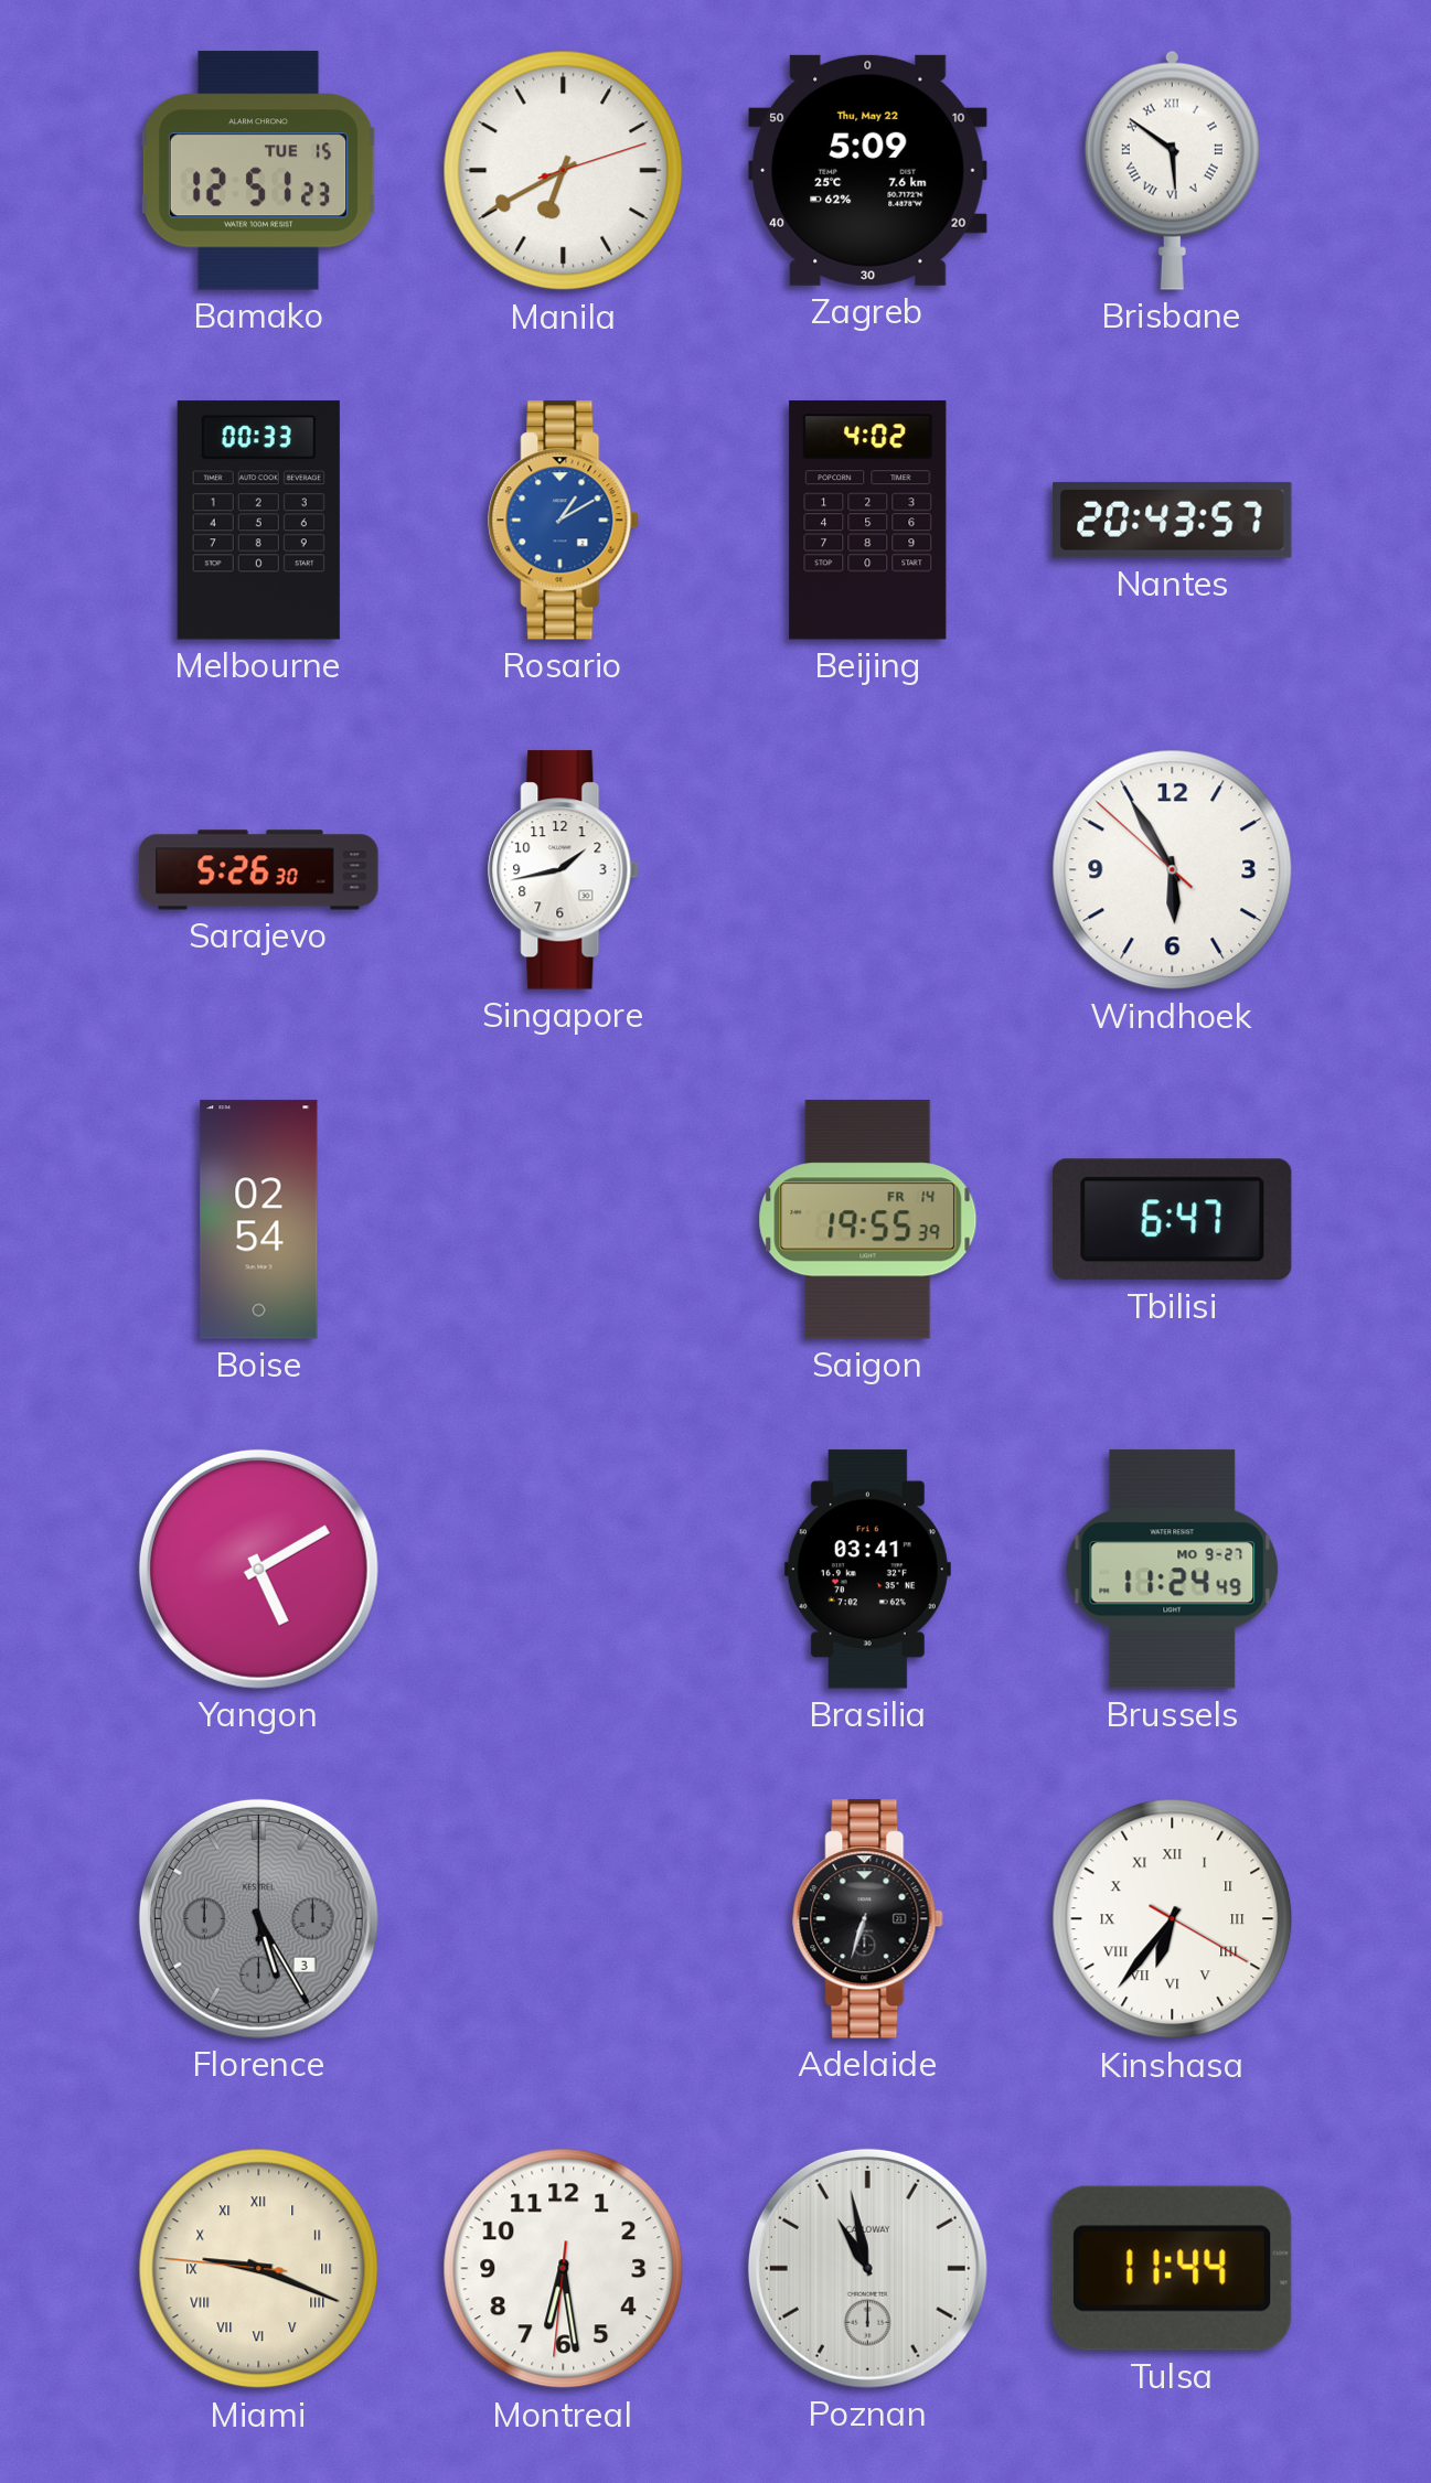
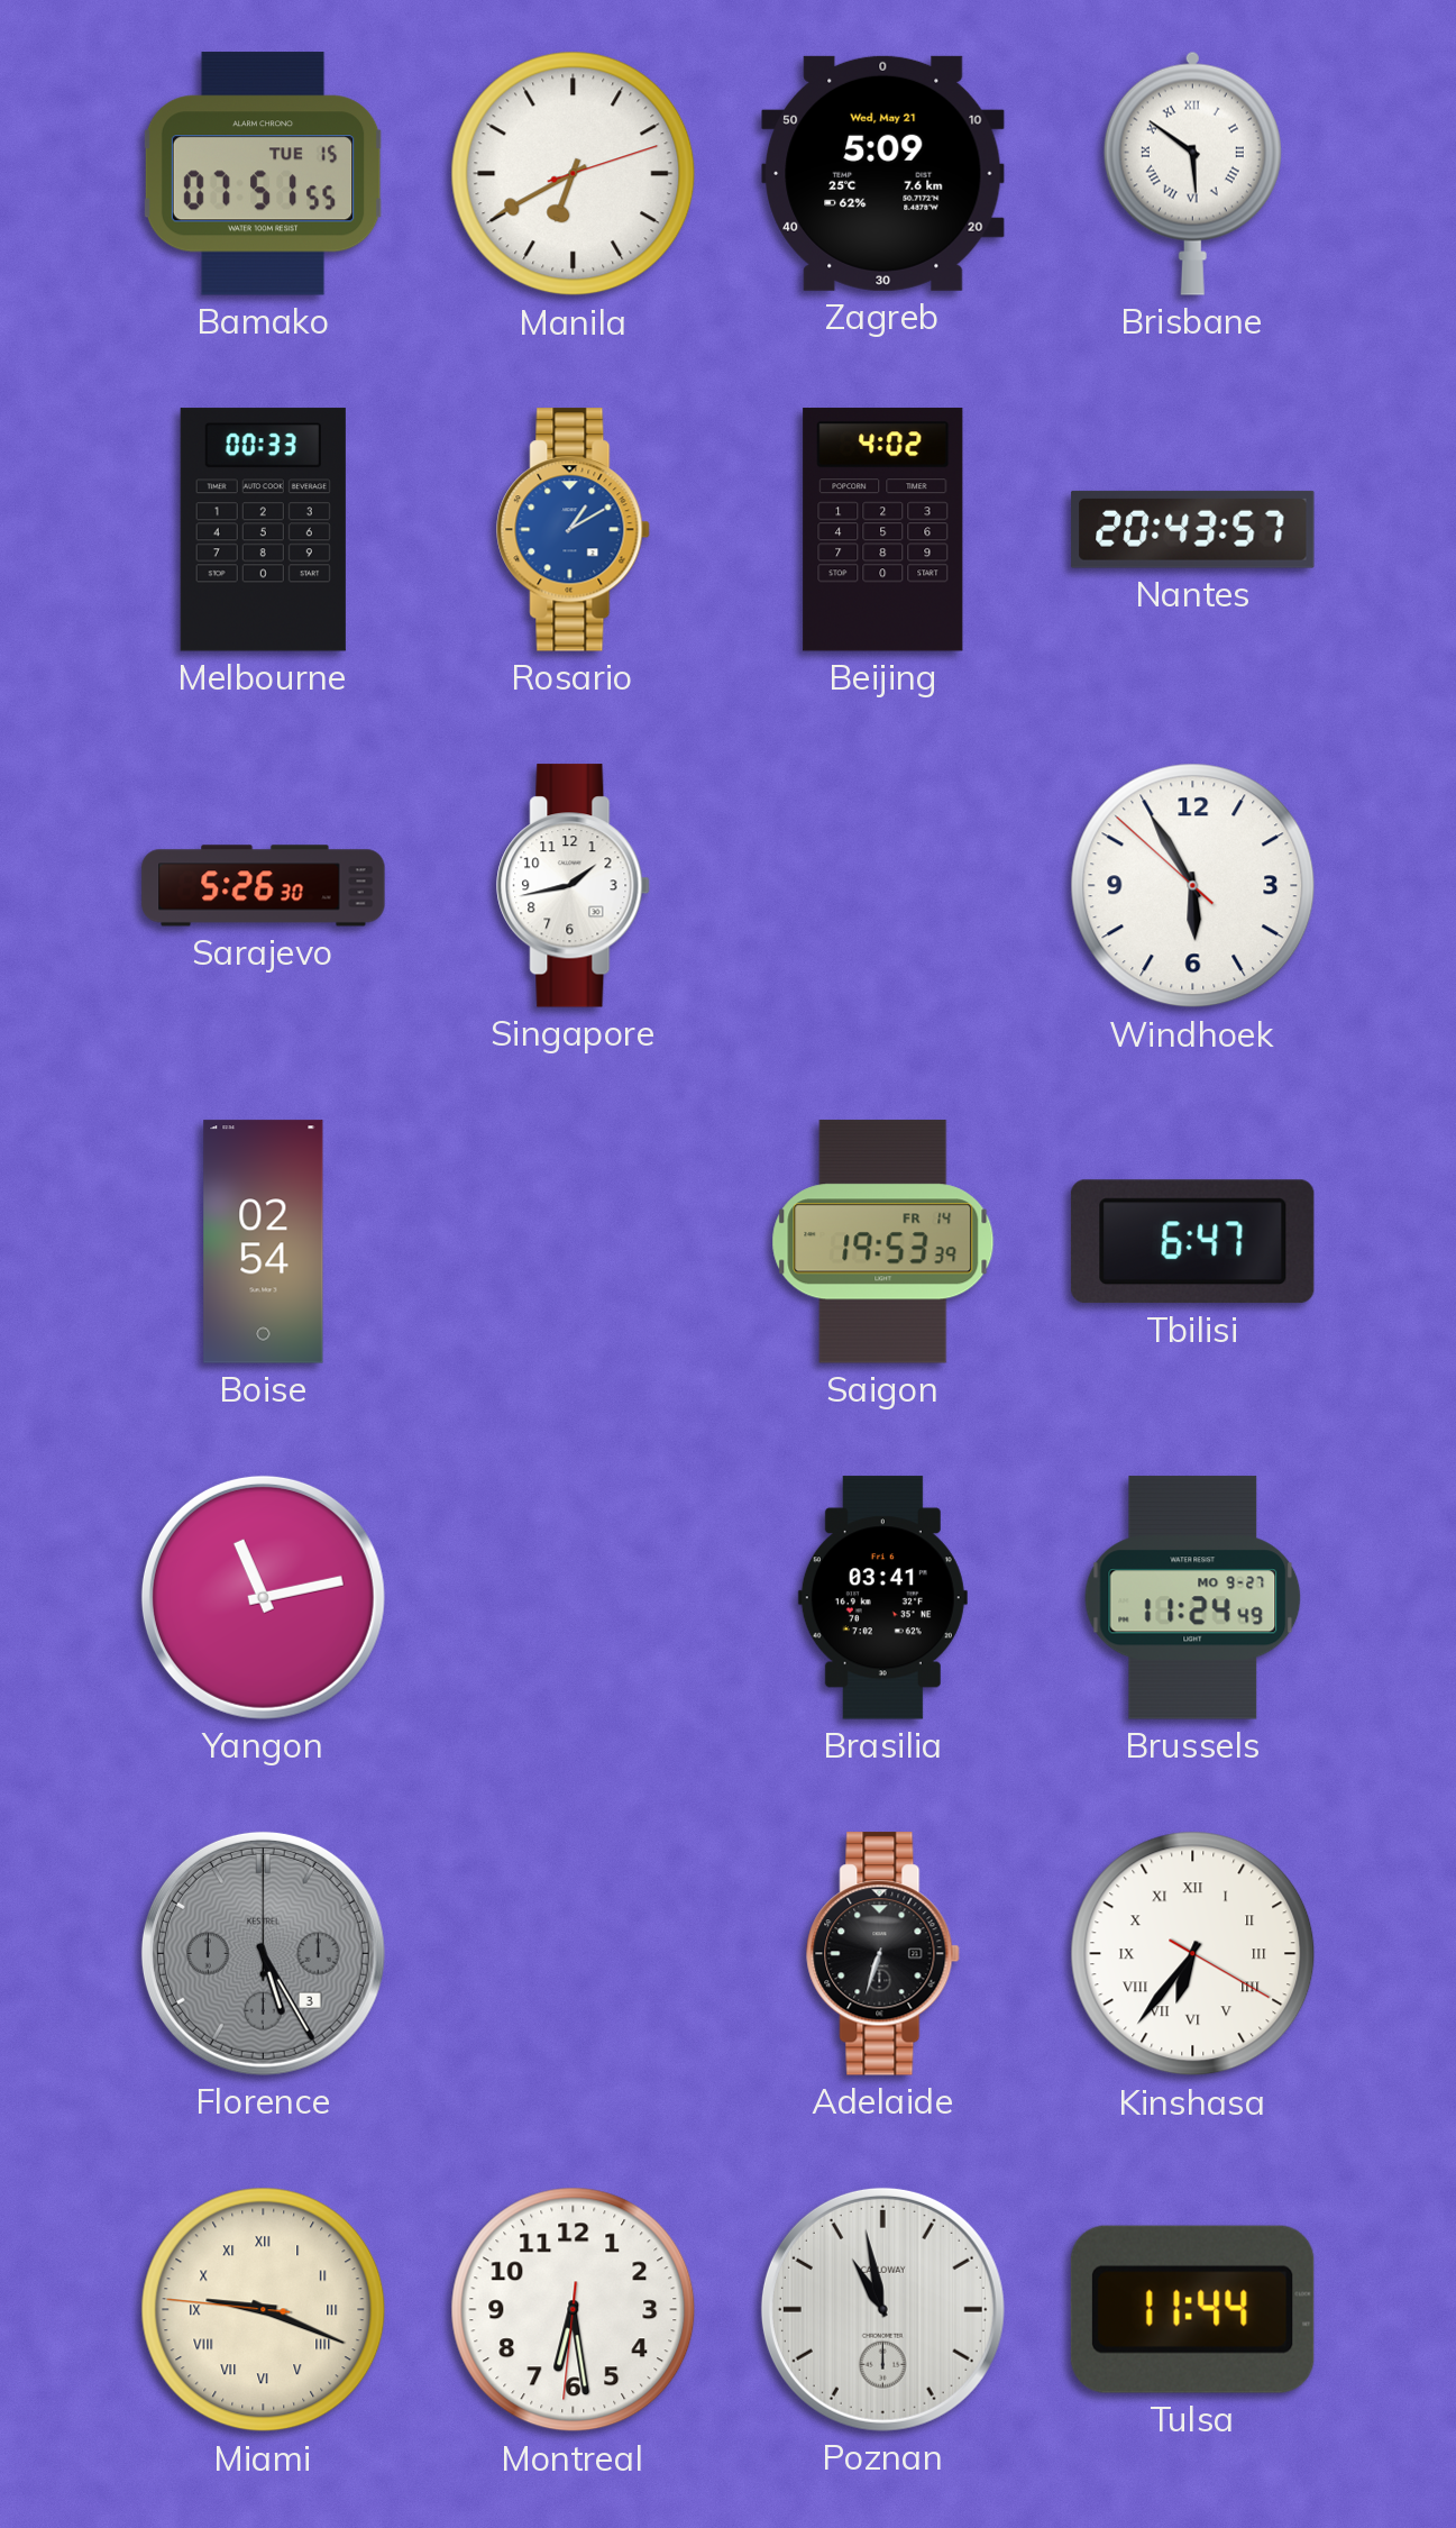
Bamako: 12:51 -> 07:51 (263, 174)
Zagreb date: Thu, May 22 -> Wed, May 21 (883, 173)
Saigon: 19:55 -> 19:53 (883, 1242)
Yangon: 5:10 -> 11:13 (263, 1597)
